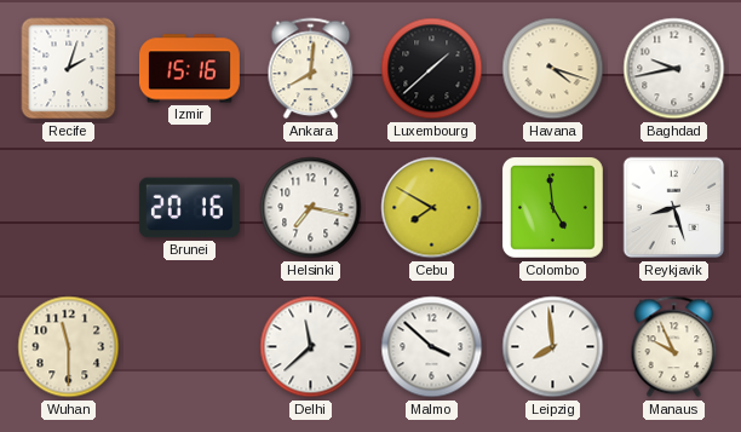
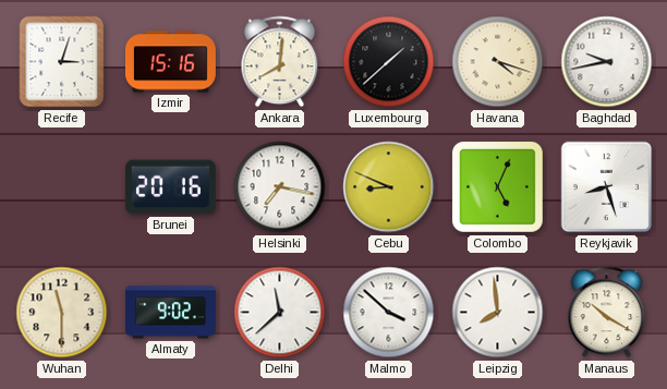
Recife: 2:03 -> 3:03 (62, 62)
Cebu: 7:50 -> 8:49 (389, 187)
Colombo: 4:59 -> 5:04 (497, 186)
Almaty: none -> 9:02 (171, 313)
Manaus: 9:56 -> 10:20 (607, 313)
